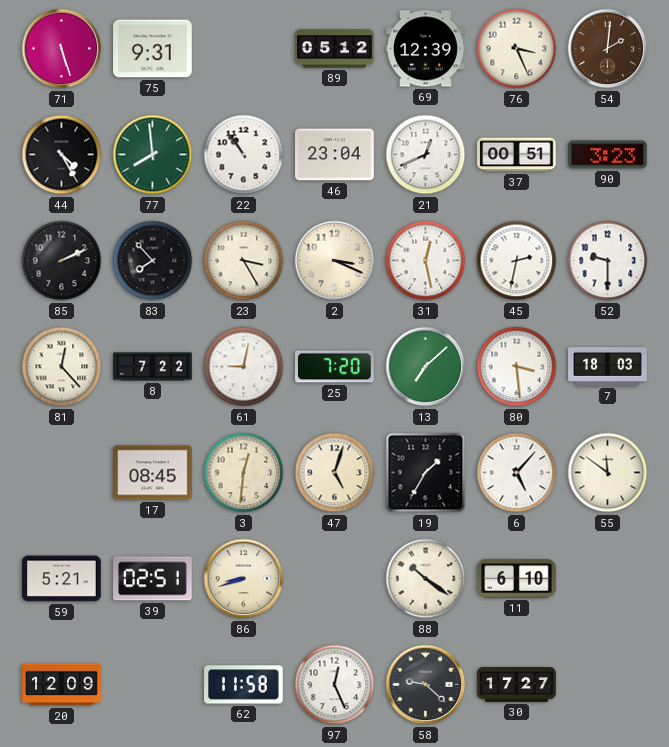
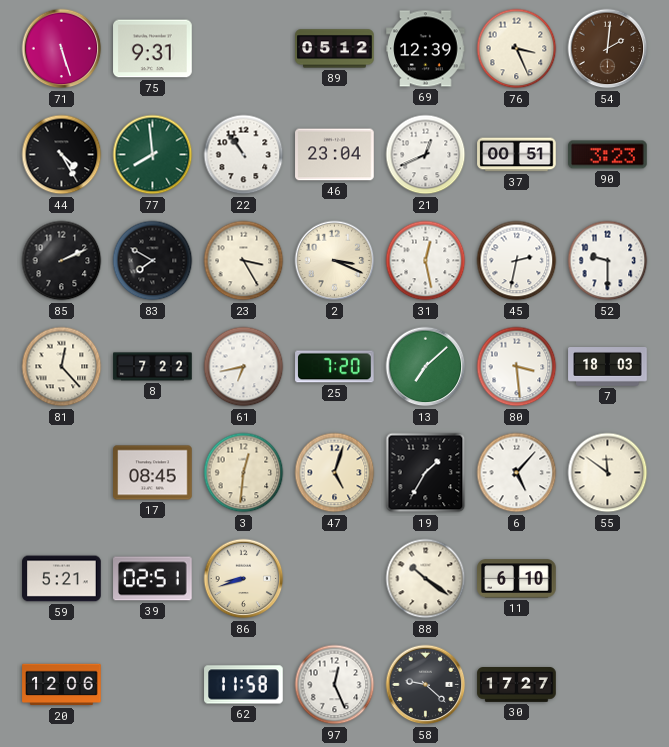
83: 7:53 -> 7:50 (153, 261)
61: 9:02 -> 6:43 (244, 367)
20: 12:09 -> 12:06 (62, 685)
